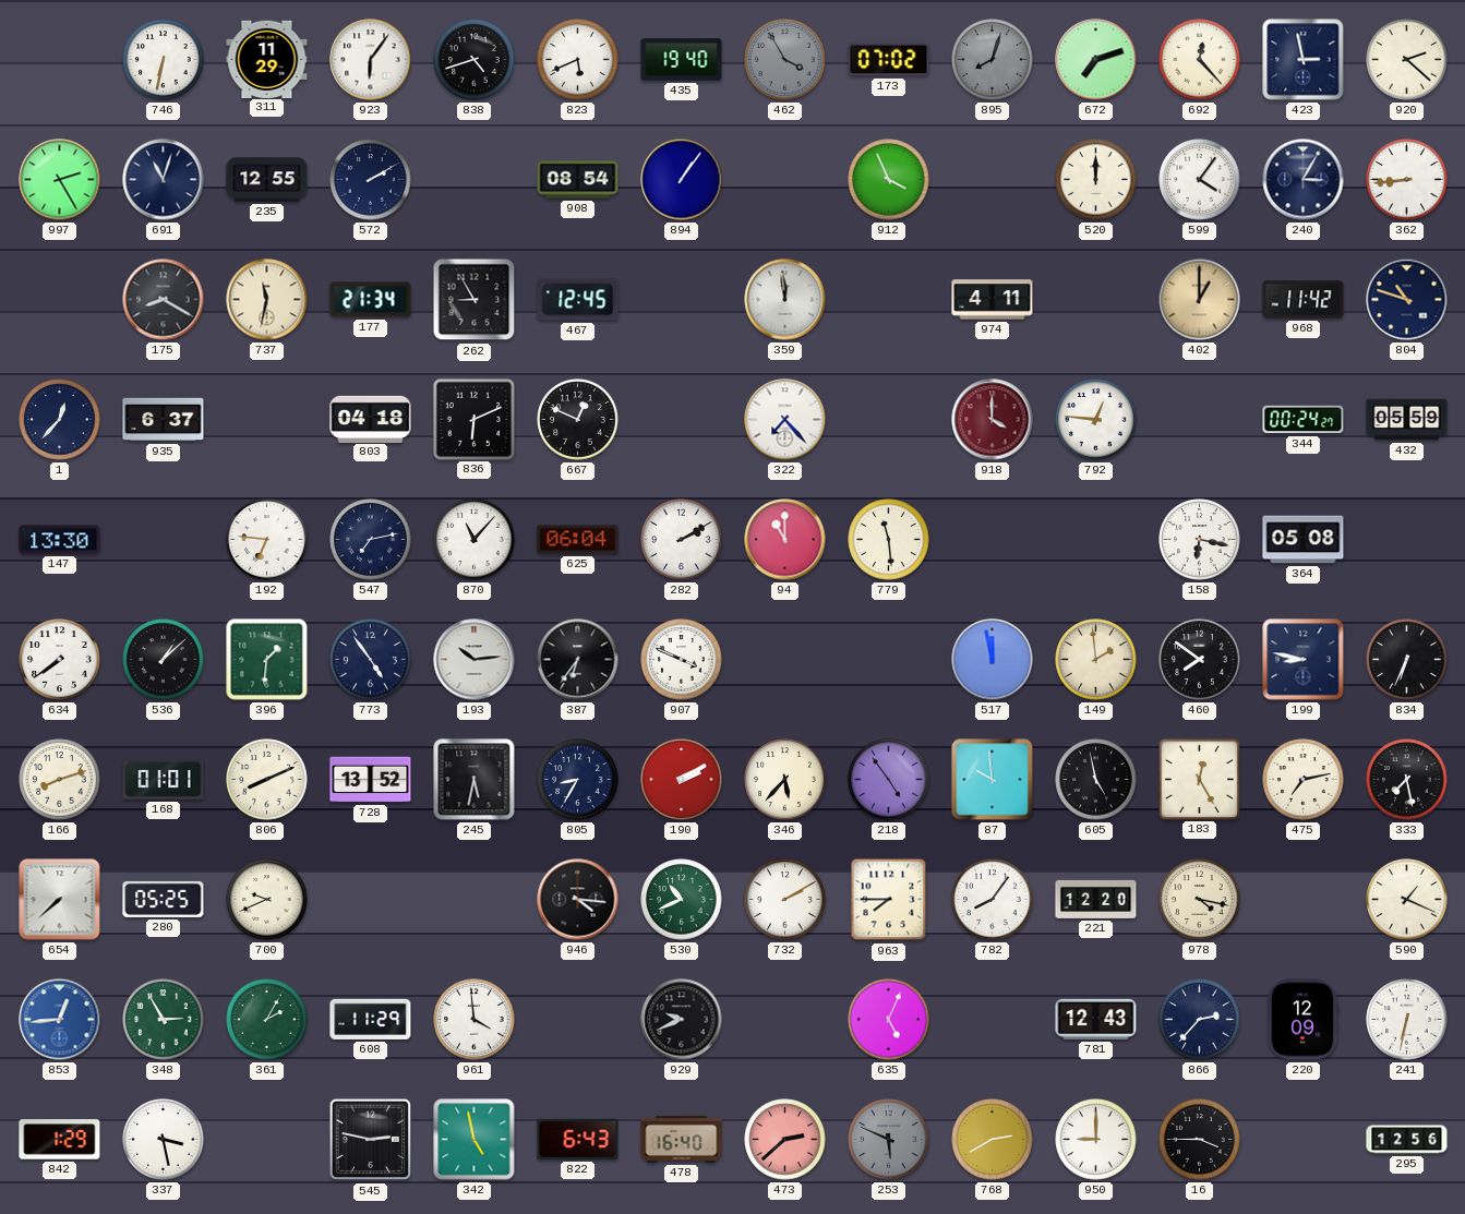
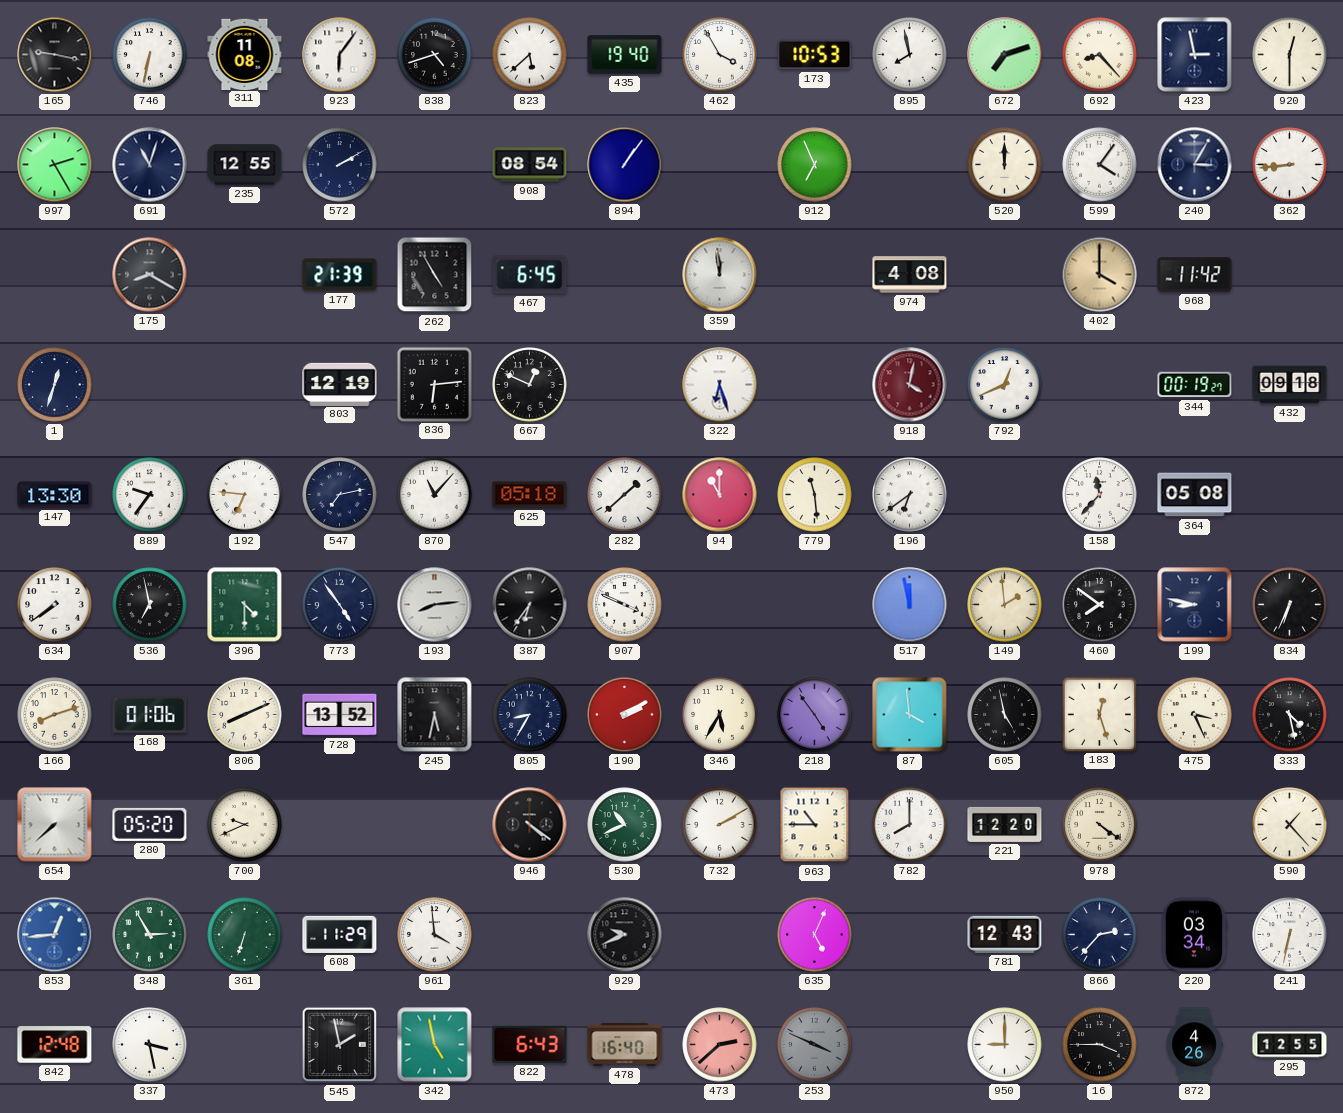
165: none -> 9:17 (55, 55)
311: 11:29 -> 11:08 (245, 54)
823: 5:41 -> 5:38 (530, 55)
462 dial: grey -> white (720, 55)
173: 07:02 -> 10:53 (815, 55)
895: 8:03 -> 7:58 (910, 55)
895 dial: grey -> white (910, 55)
692: 12:23 -> 8:23 (1100, 55)
920: 2:22 -> 12:30 (1290, 55)
912: 3:56 -> 6:56 (815, 165)
737: 11:32 -> none (267, 300)
177: 21:34 -> 21:39 (340, 275)
262: 8:55 -> 4:55 (435, 275)
467: 12:45 -> 6:45 (530, 275)
974: 4:11 -> 4:08 (910, 275)
402: 1:00 -> 4:00 (1100, 275)
804: 10:48 -> none (1407, 300)
1: 12:37 -> 12:33 (55, 385)
935: 6:37 -> none (164, 420)
803: 04:18 -> 12:19 (340, 384)
836: 6:11 -> 6:14 (434, 384)
322: 7:23 -> 6:27 (720, 385)
918: 4:00 -> 4:02 (910, 385)
792: 12:46 -> 12:41 (1005, 385)
344: 00:24 -> 00:19 (1195, 385)
432: 05:59 -> 09:18 (1290, 385)
889: none -> 9:36 (150, 495)
625: 06:04 -> 05:18 (530, 495)
282: 2:10 -> 1:38 (625, 495)
196: none -> 6:39 (910, 495)
158: 6:17 -> 11:37 (1100, 495)
536: 1:08 -> 6:58 (150, 605)
396: 1:31 -> 4:30 (245, 605)
193: 10:14 -> 8:14 (435, 605)
168: 01:01 -> 01:06 (150, 715)
346: 5:37 -> 5:35 (720, 715)
87: 9:59 -> 3:59 (910, 715)
183: 12:25 -> 12:27 (1099, 714)
475: 7:13 -> 3:26 (1195, 715)
333: 7:28 -> 4:28 (1290, 715)
280: 05:25 -> 05:20 (150, 824)
946: 4:16 -> 4:21 (530, 825)
963: 7:45 -> 10:45 (815, 825)
782: 8:06 -> 8:00 (910, 825)
978: 4:17 -> 4:21 (1100, 825)
590: 1:19 -> 1:23 (1290, 825)
361: 2:05 -> 6:33 (245, 935)
220: 12:09 -> 03:34 (1194, 935)
842: 1:29 -> 12:48 (55, 1045)
545: 2:47 -> 1:58 (340, 1045)
253: 5:49 -> 3:49 (815, 1045)
768: 2:40 -> none (993, 1140)
872: none -> 4:26 (1194, 1045)
295: 12:56 -> 12:55 (1290, 1045)
